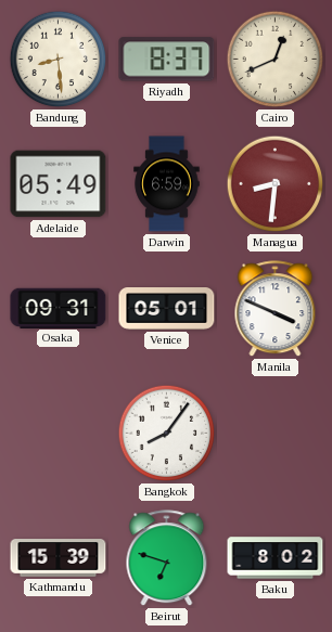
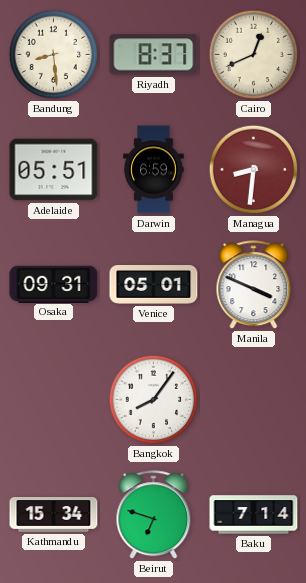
Adelaide: 05:49 -> 05:51 (54, 170)
Kathmandu: 15:39 -> 15:34 (54, 515)
Baku: 8:02 -> 7:14 (254, 515)
